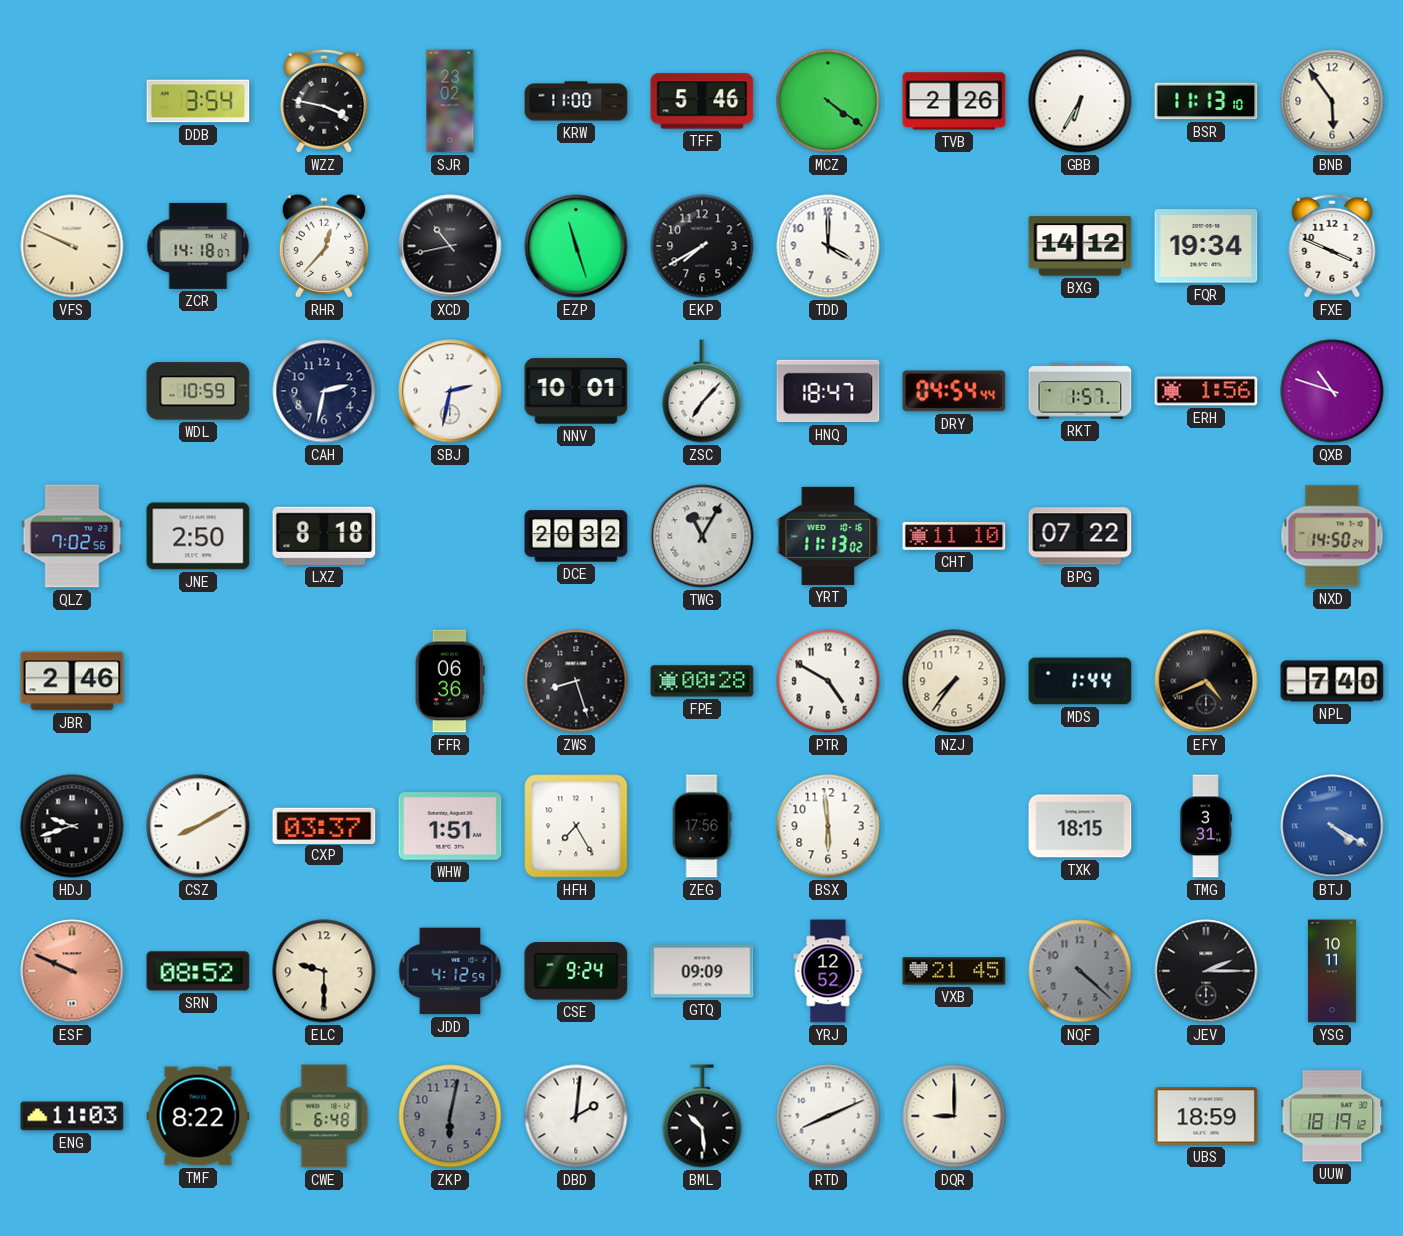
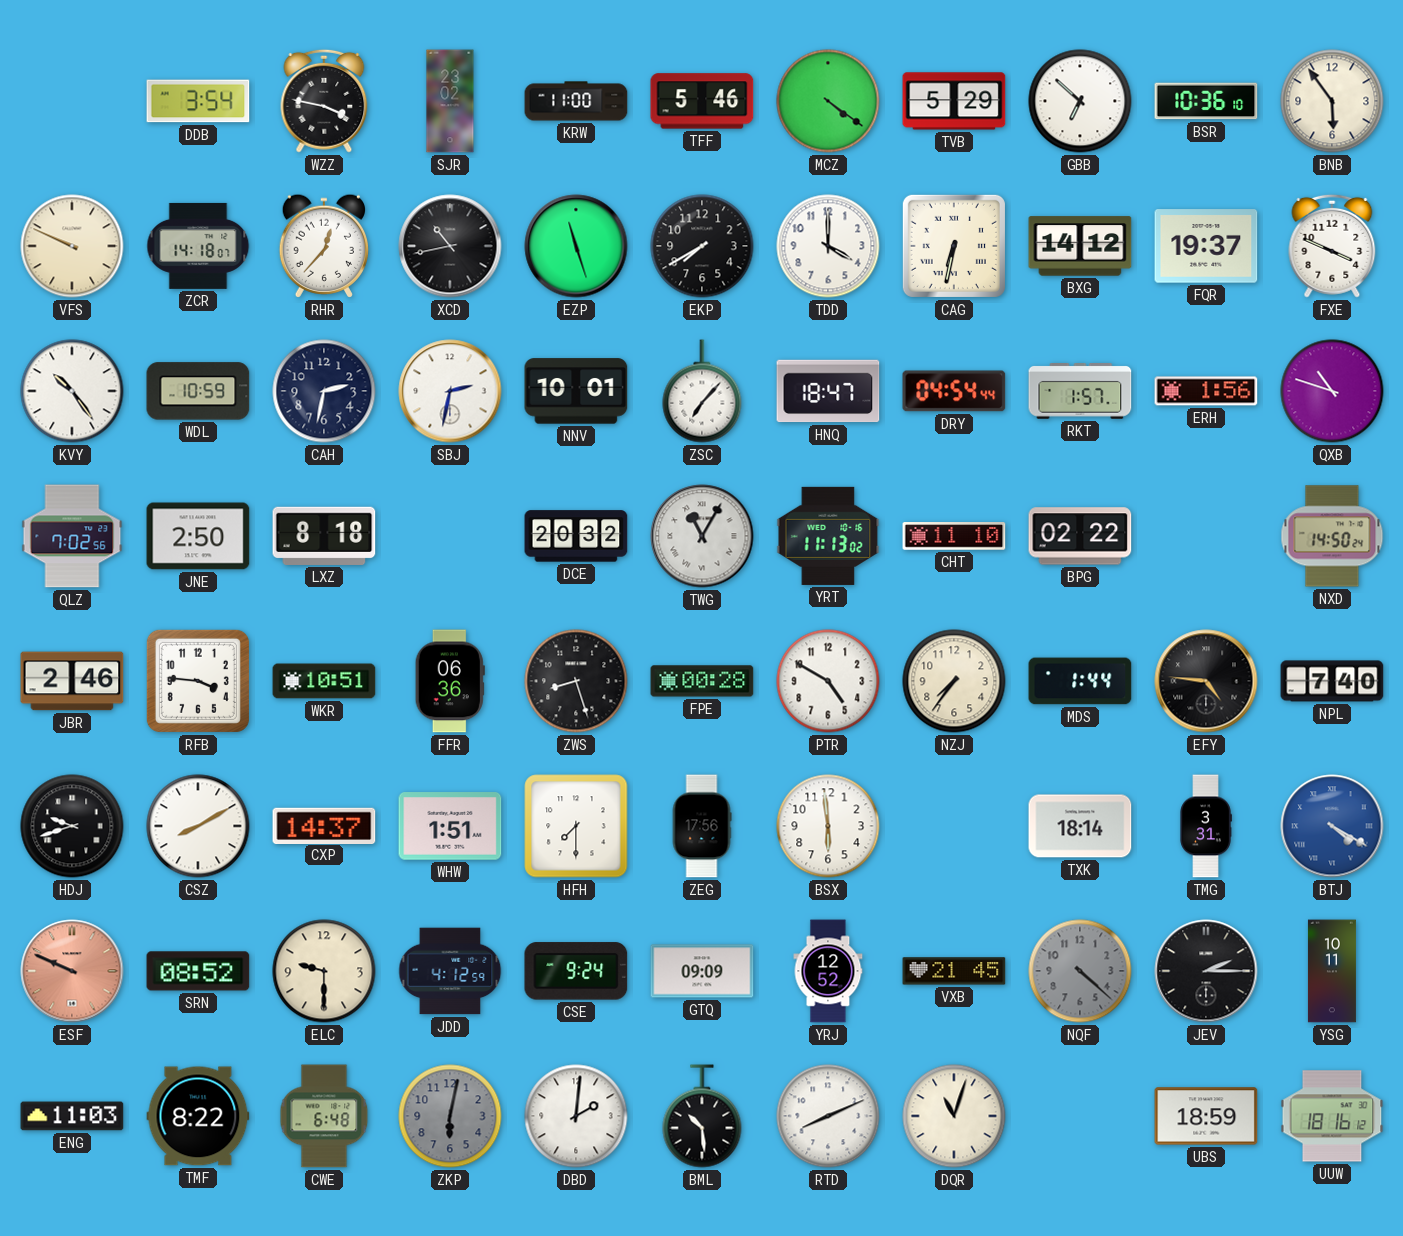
TVB: 2:26 -> 5:29 (954, 101)
GBB: 6:35 -> 6:52 (1080, 101)
BSR: 11:13 -> 10:36 (1206, 101)
CAG: none -> 6:32 (954, 246)
FQR: 19:34 -> 19:37 (1206, 246)
KVY: none -> 10:24 (72, 391)
BPG: 07:22 -> 02:22 (1080, 536)
RFB: none -> 3:46 (198, 681)
WKR: none -> 10:51 (324, 681)
EFY: 4:41 -> 4:46 (1206, 681)
CXP: 03:37 -> 14:37 (324, 825)
HFH: 7:25 -> 7:30 (576, 826)
TXK: 18:15 -> 18:14 (1080, 826)
DQR: 9:00 -> 11:03 (954, 1116)
UUW: 18:19 -> 18:16 (1332, 1116)
